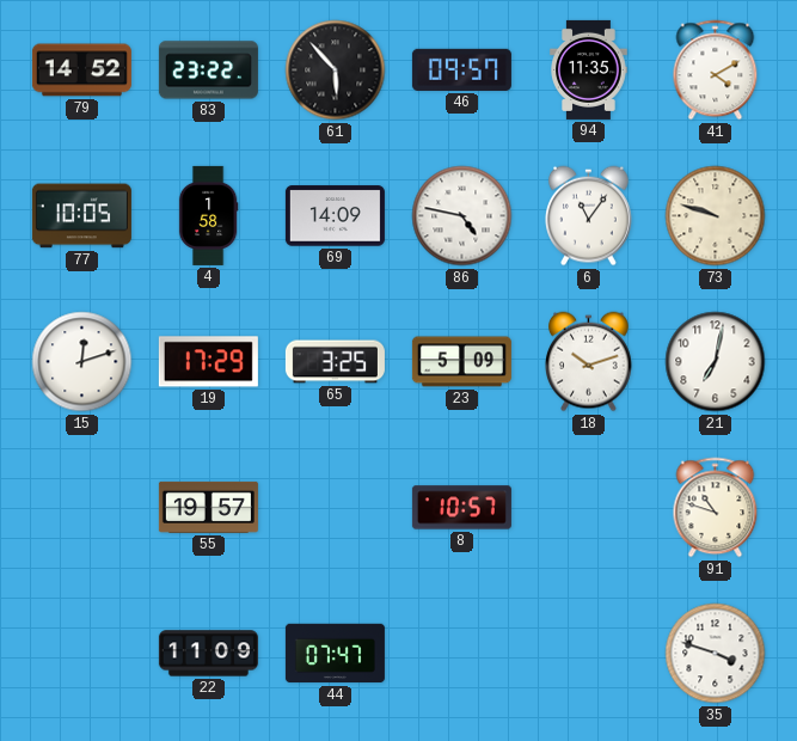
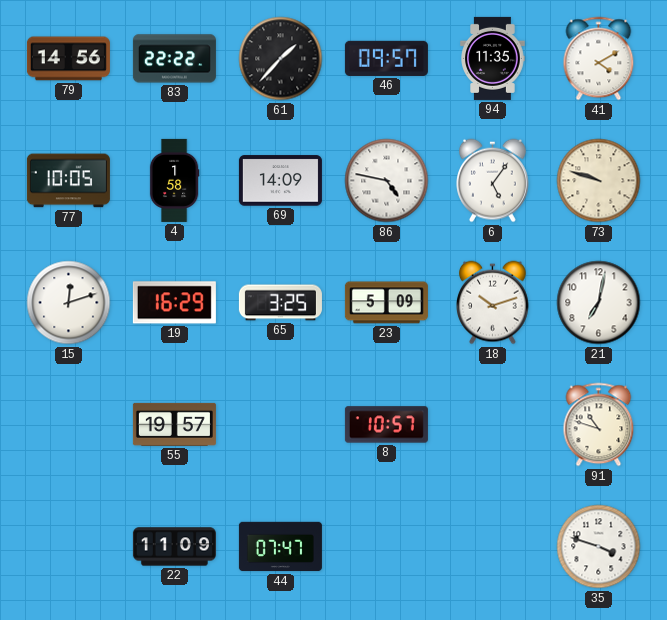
79: 14:52 -> 14:56 (68, 59)
83: 23:22 -> 22:22 (174, 59)
61: 5:53 -> 1:37 (281, 59)
6: 11:06 -> 5:06 (493, 181)
19: 17:29 -> 16:29 (174, 303)
